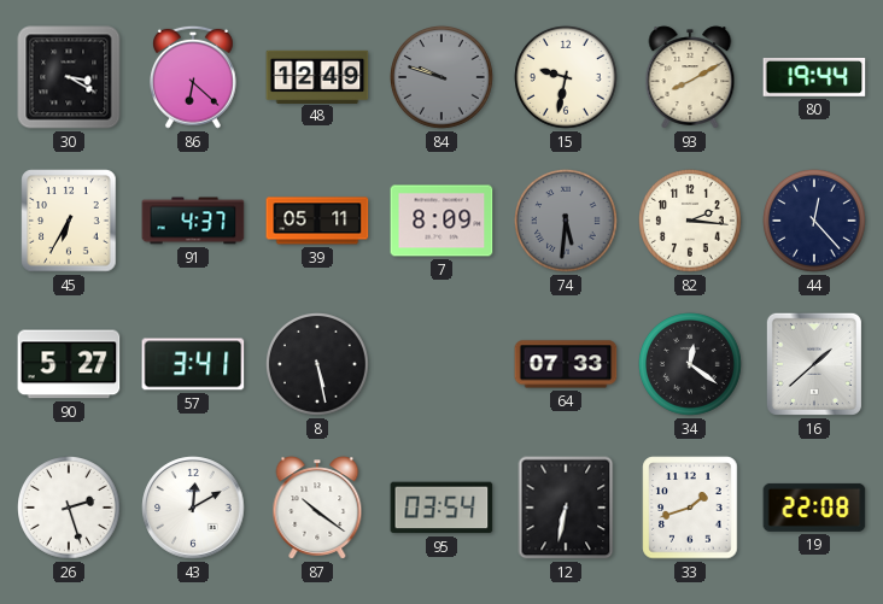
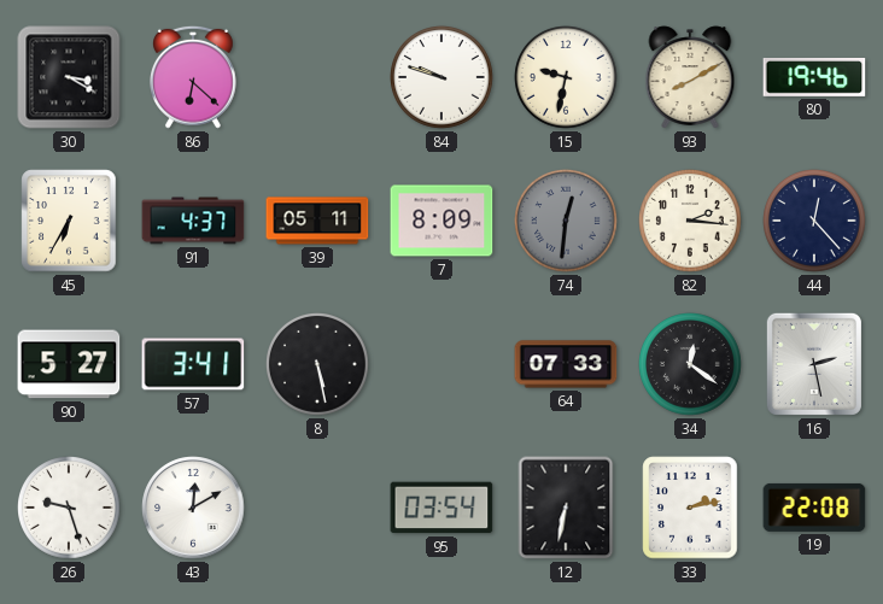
48: 12:49 -> none (317, 76)
84 dial: grey -> white (443, 78)
80: 19:44 -> 19:46 (814, 78)
74: 5:31 -> 12:31 (567, 222)
16: 1:38 -> 2:28 (814, 364)
26: 2:27 -> 9:27 (70, 509)
87: 10:21 -> none (317, 508)
33: 1:42 -> 2:13 (690, 508)
